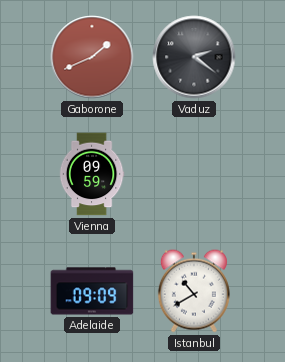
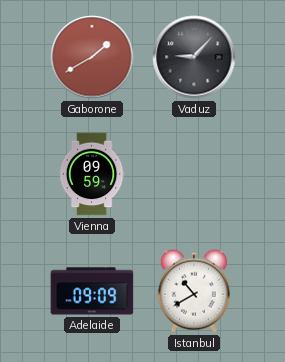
Gaborone: 1:41 -> 1:40 (92, 57)
Vaduz: 2:21 -> 9:07 (194, 57)
